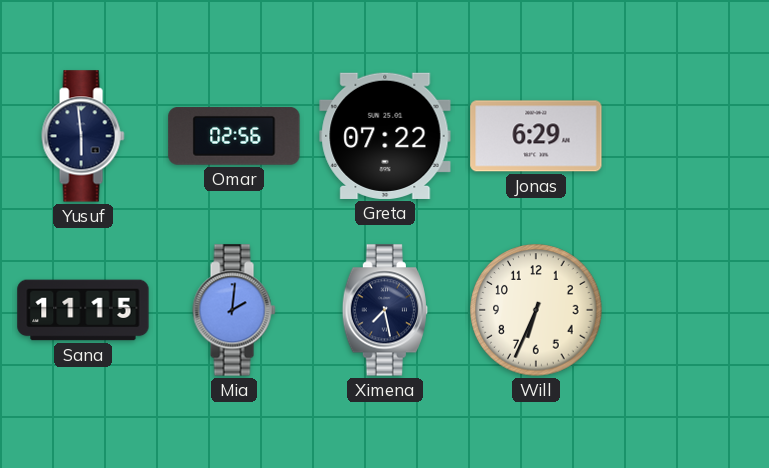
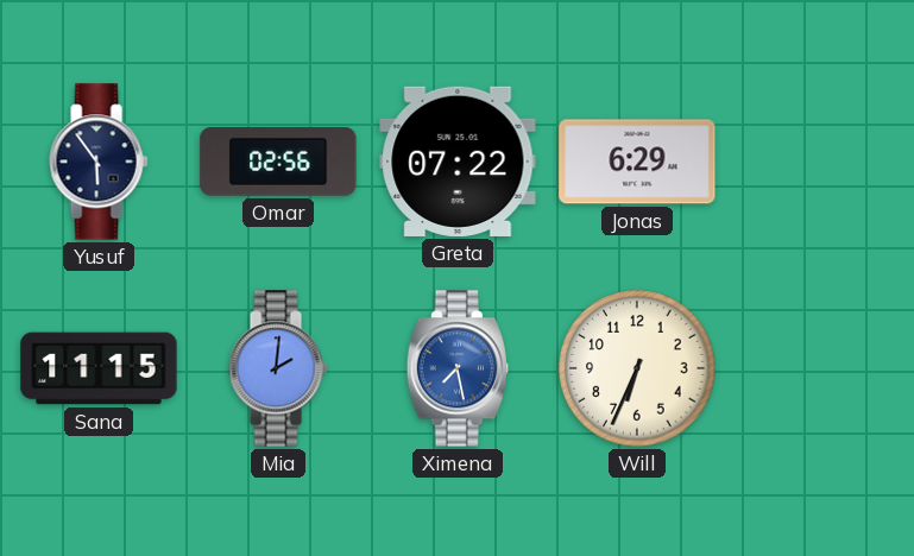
Yusuf: 5:59 -> 5:54 (99, 162)
Ximena dial: navy -> blue (458, 368)
